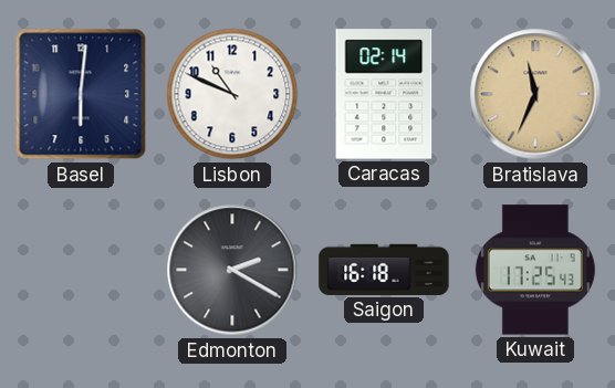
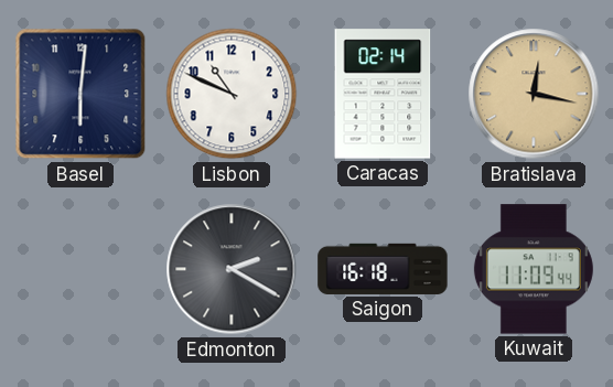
Bratislava: 11:34 -> 12:17 (534, 94)
Kuwait: 17:25 -> 11:09 (534, 269)
